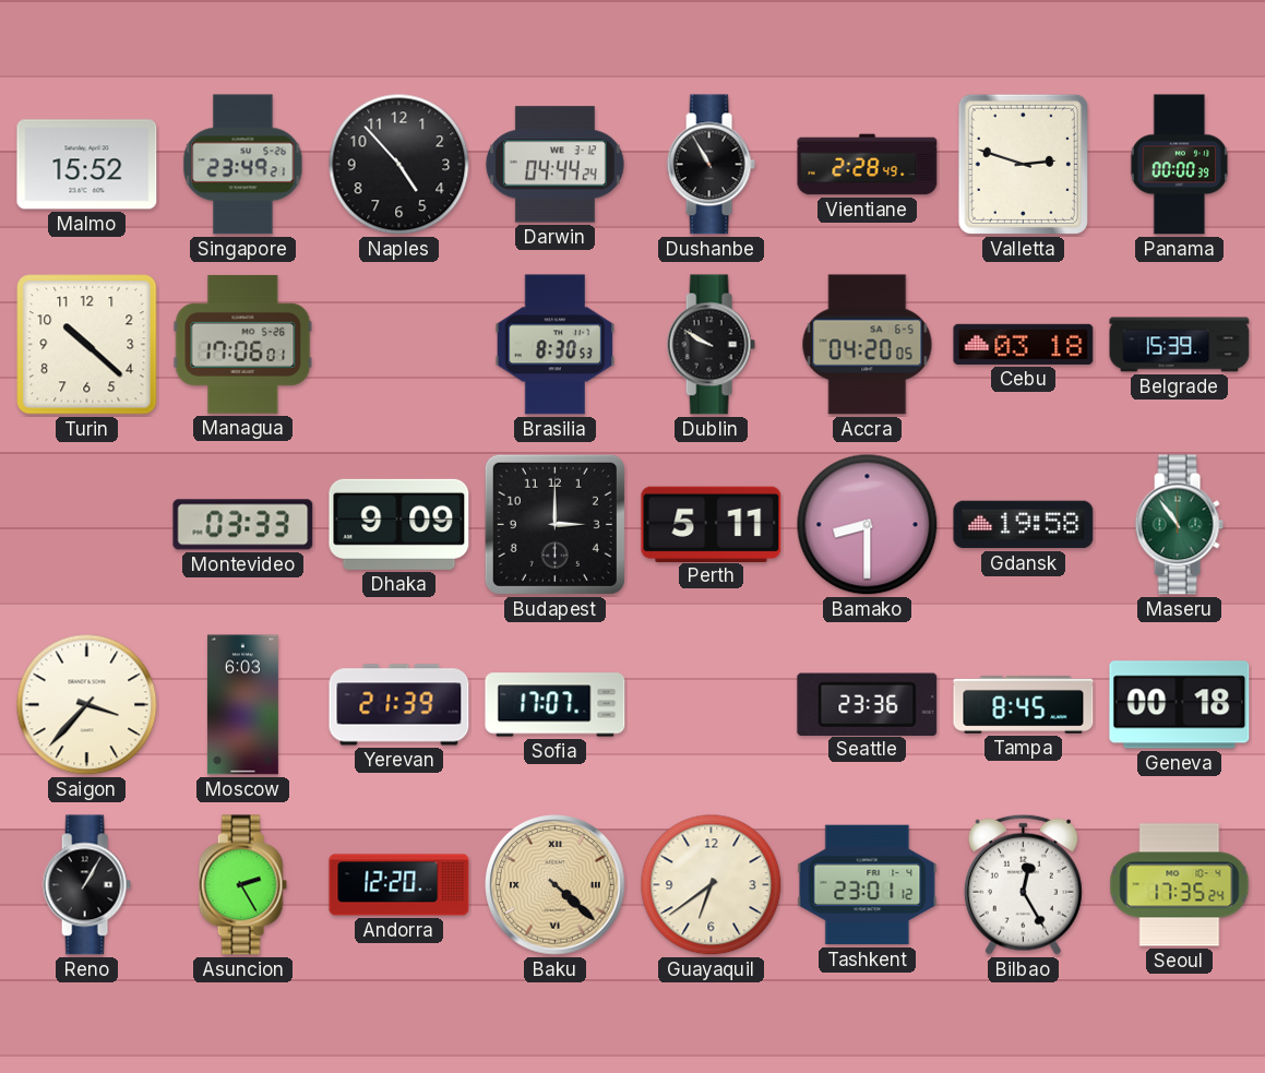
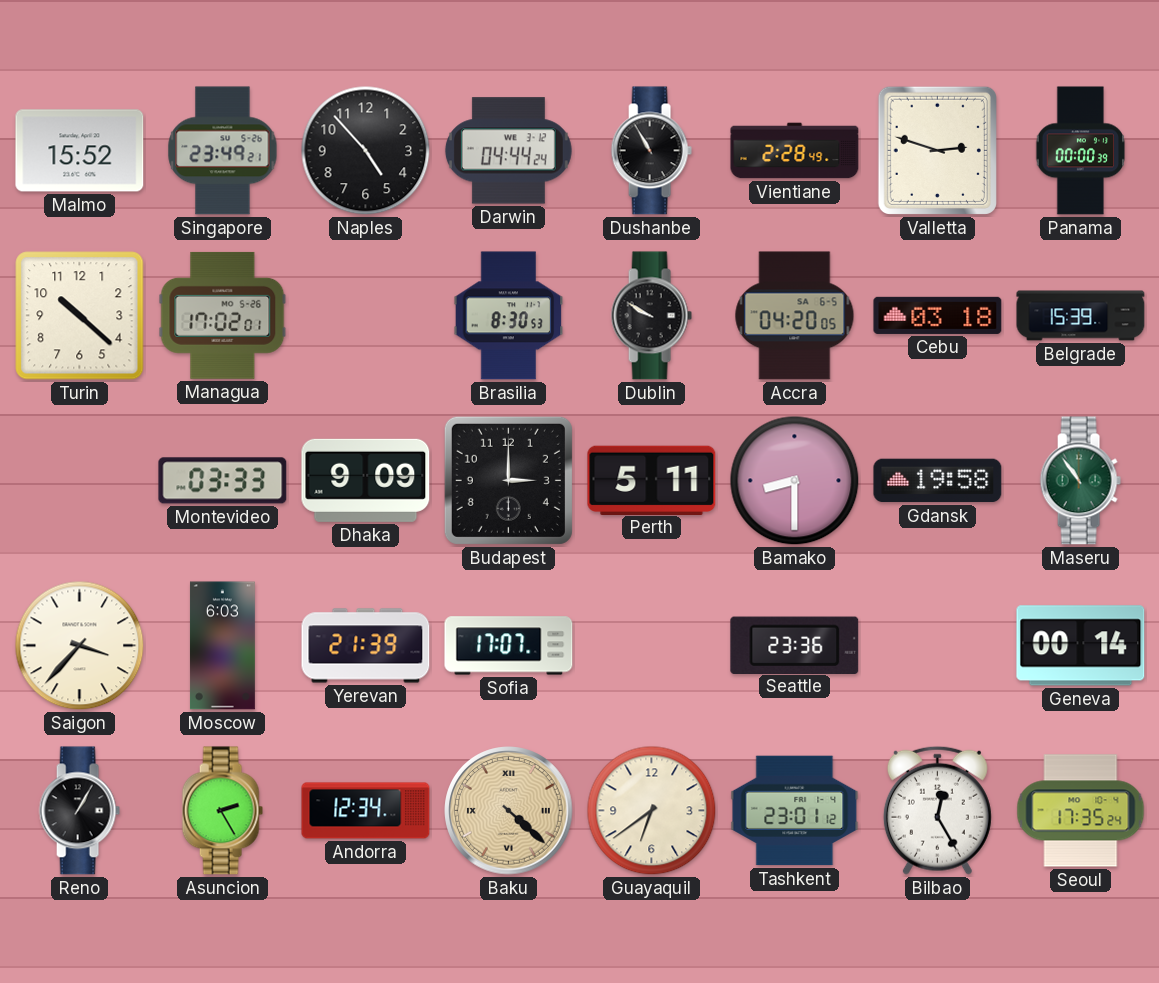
Managua: 17:06 -> 17:02 (223, 315)
Tampa: 8:45 -> none (1024, 705)
Geneva: 00:18 -> 00:14 (1081, 646)
Andorra: 12:20 -> 12:34 (366, 811)
